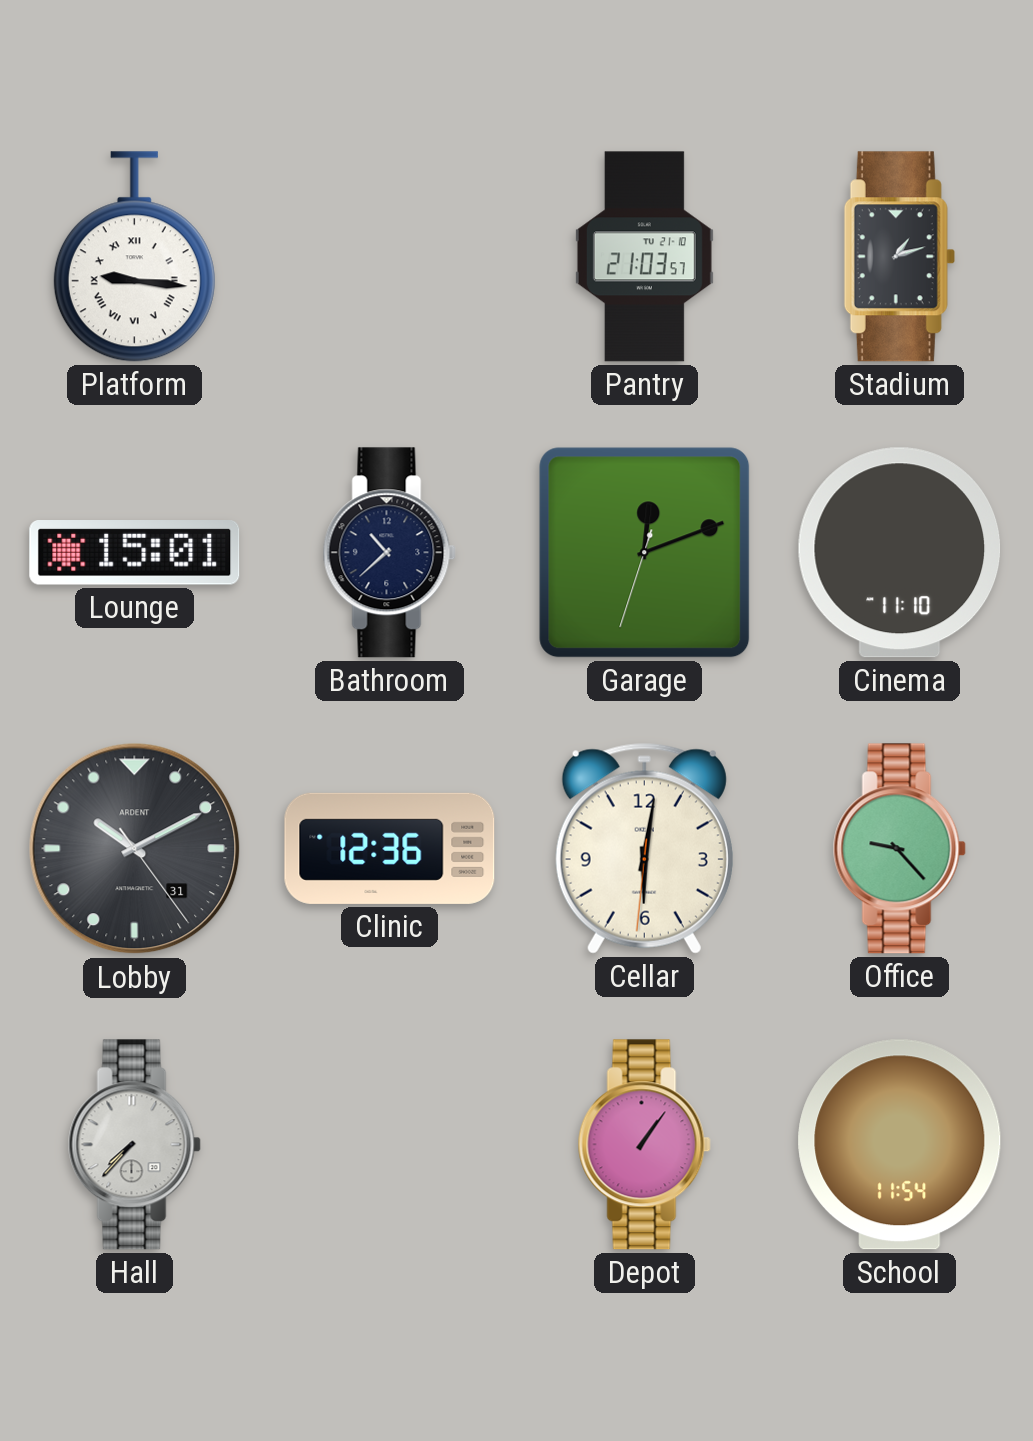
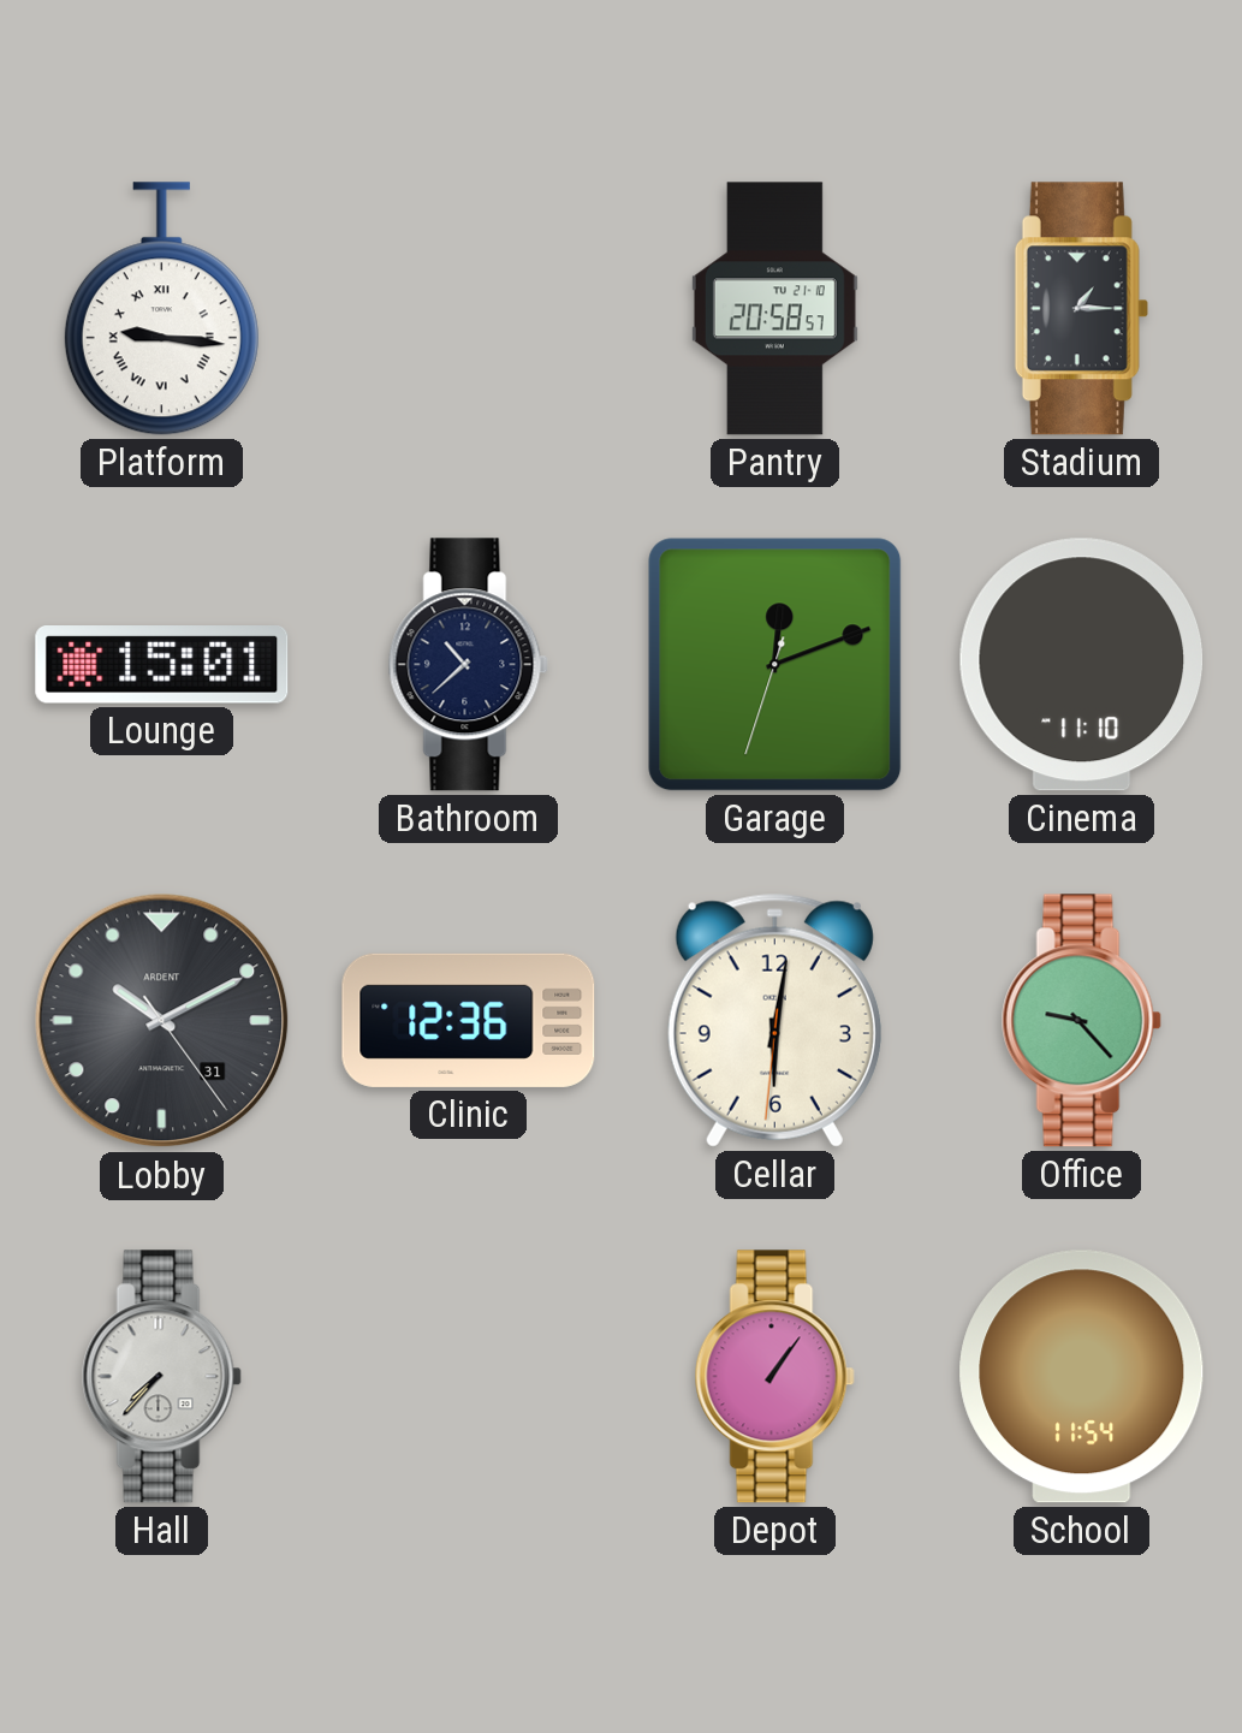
Pantry: 21:03 -> 20:58 (774, 309)
Stadium: 1:12 -> 1:15 (1081, 309)
